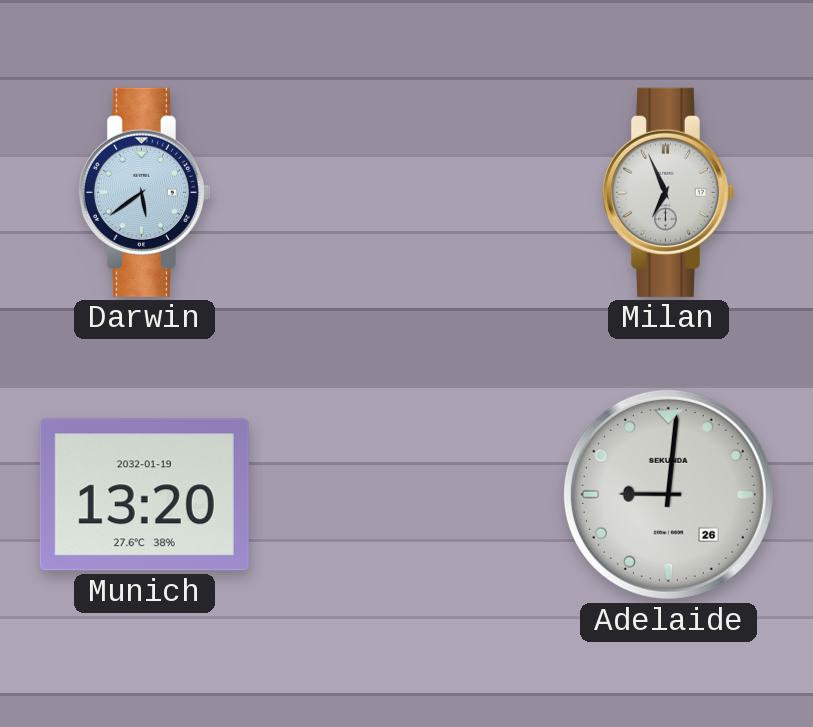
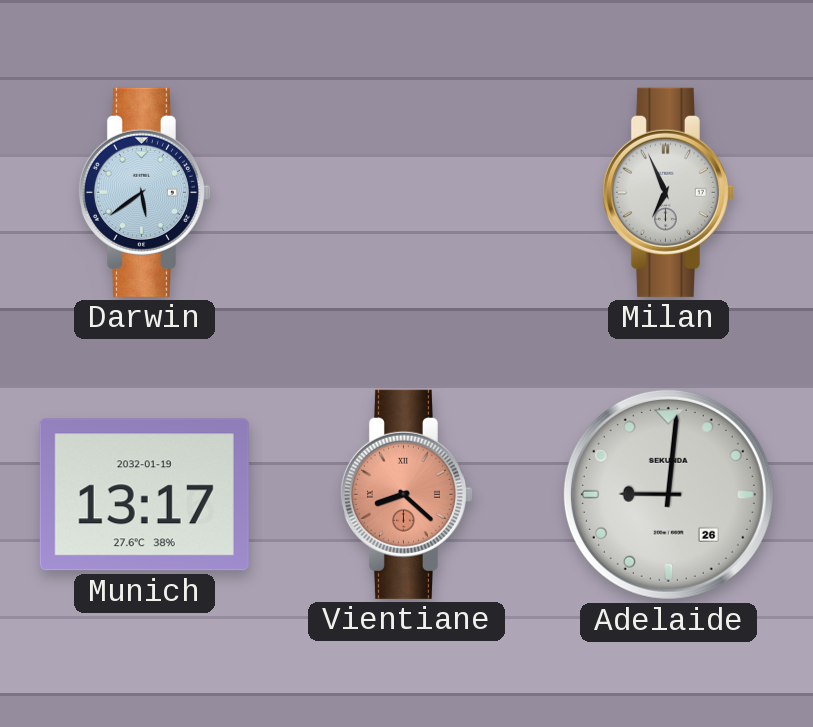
Munich: 13:20 -> 13:17 (144, 495)
Vientiane: none -> 8:22 (406, 494)
